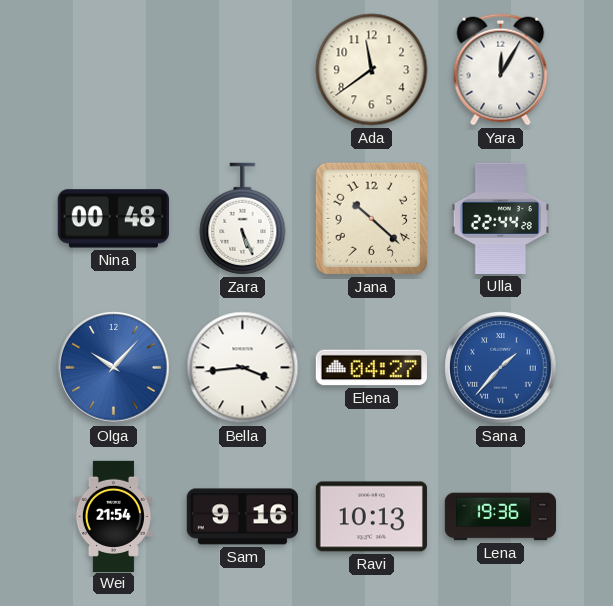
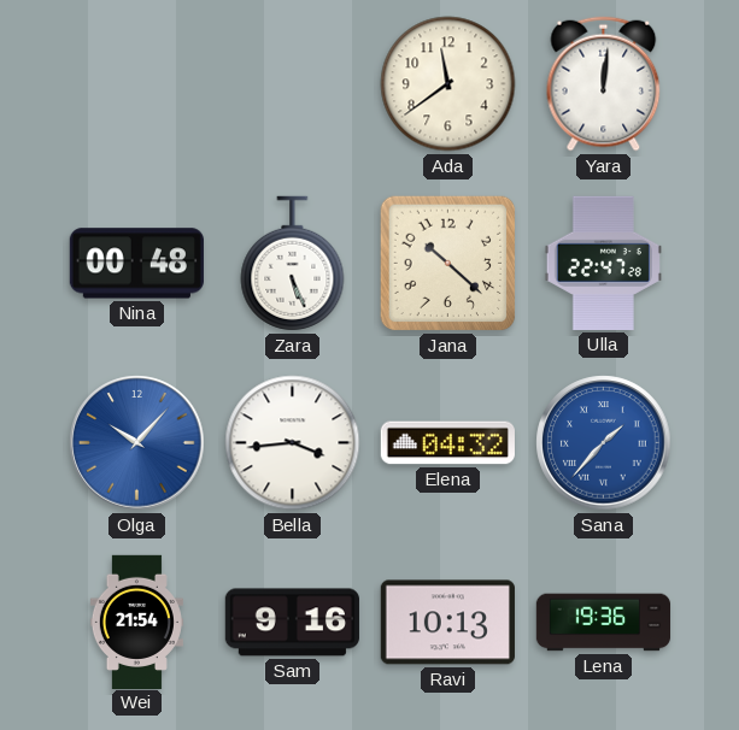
Yara: 12:05 -> 12:01 (604, 84)
Ulla: 22:44 -> 22:47 (603, 263)
Elena: 04:27 -> 04:32 (447, 443)
